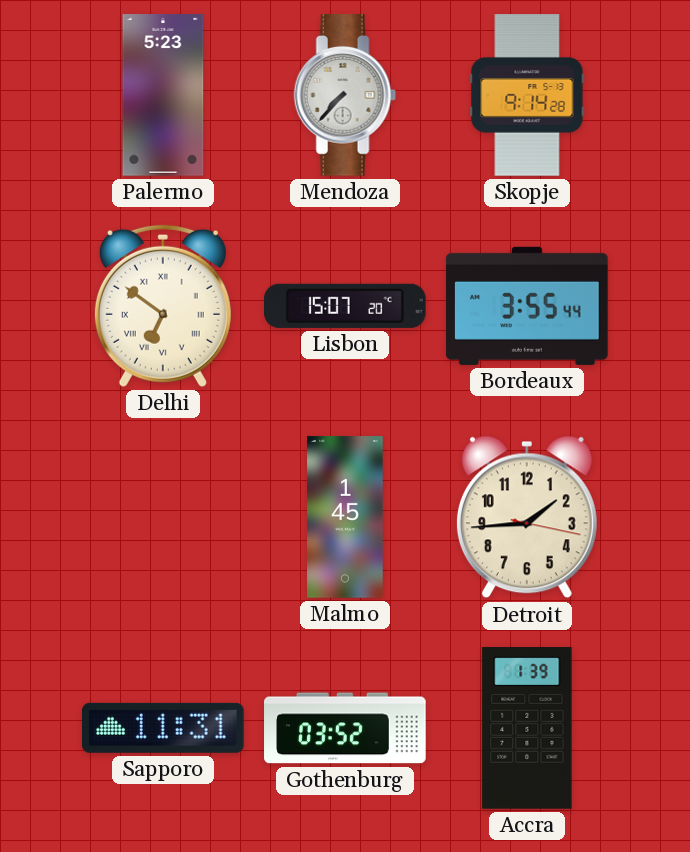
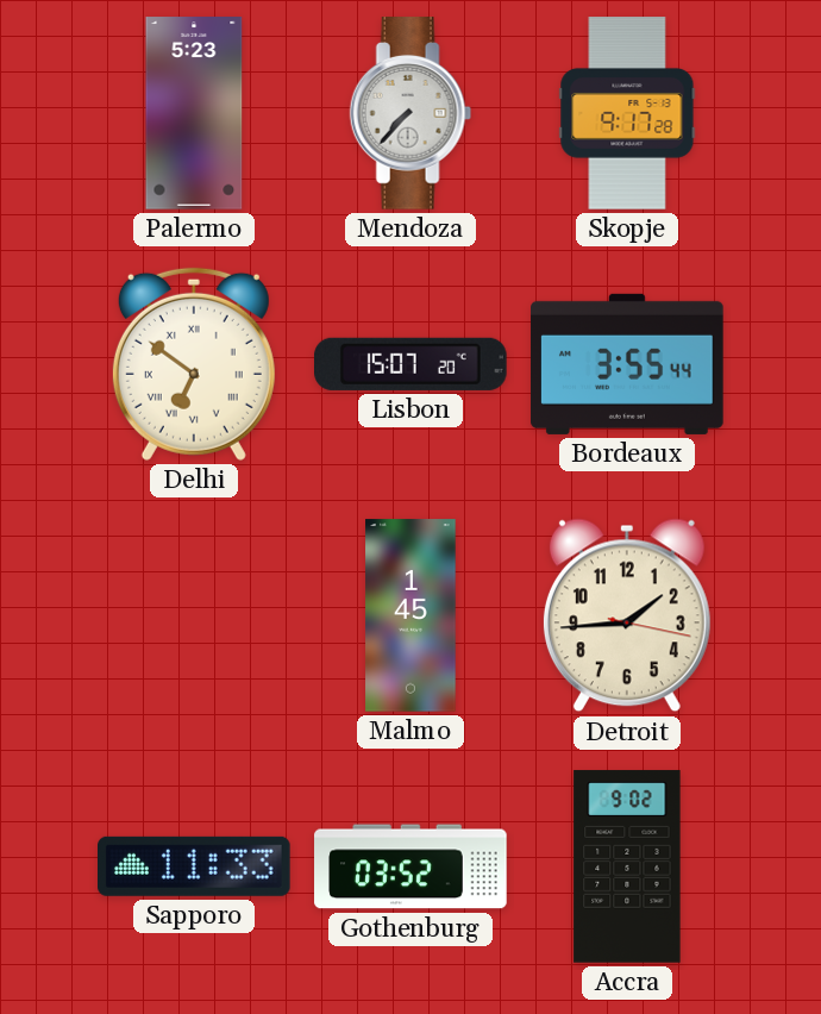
Skopje: 9:14 -> 9:17 (627, 113)
Sapporo: 11:31 -> 11:33 (195, 866)
Accra: 1:39 -> 9:02 (627, 866)
